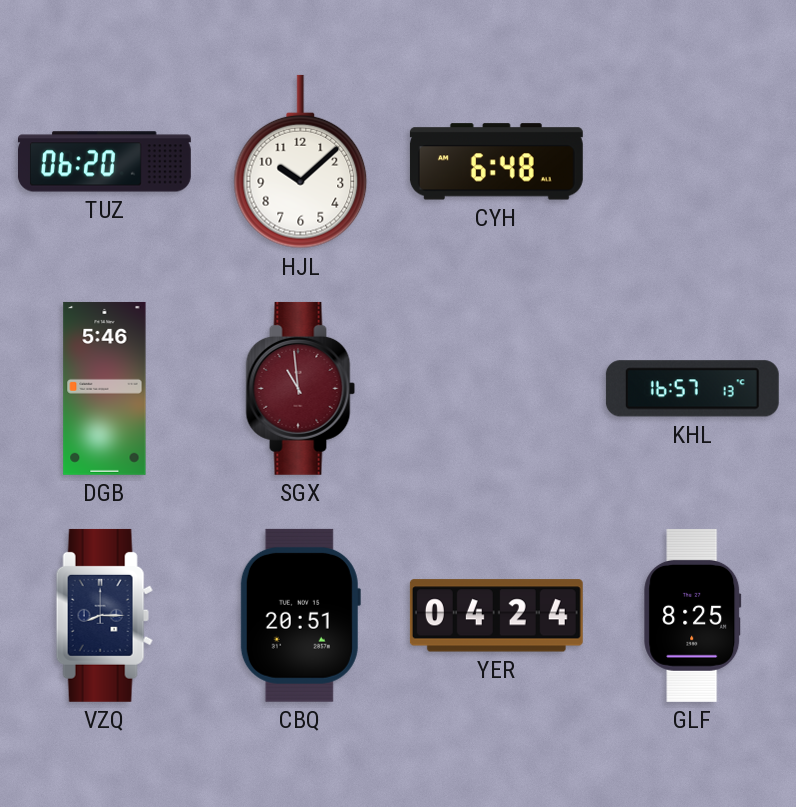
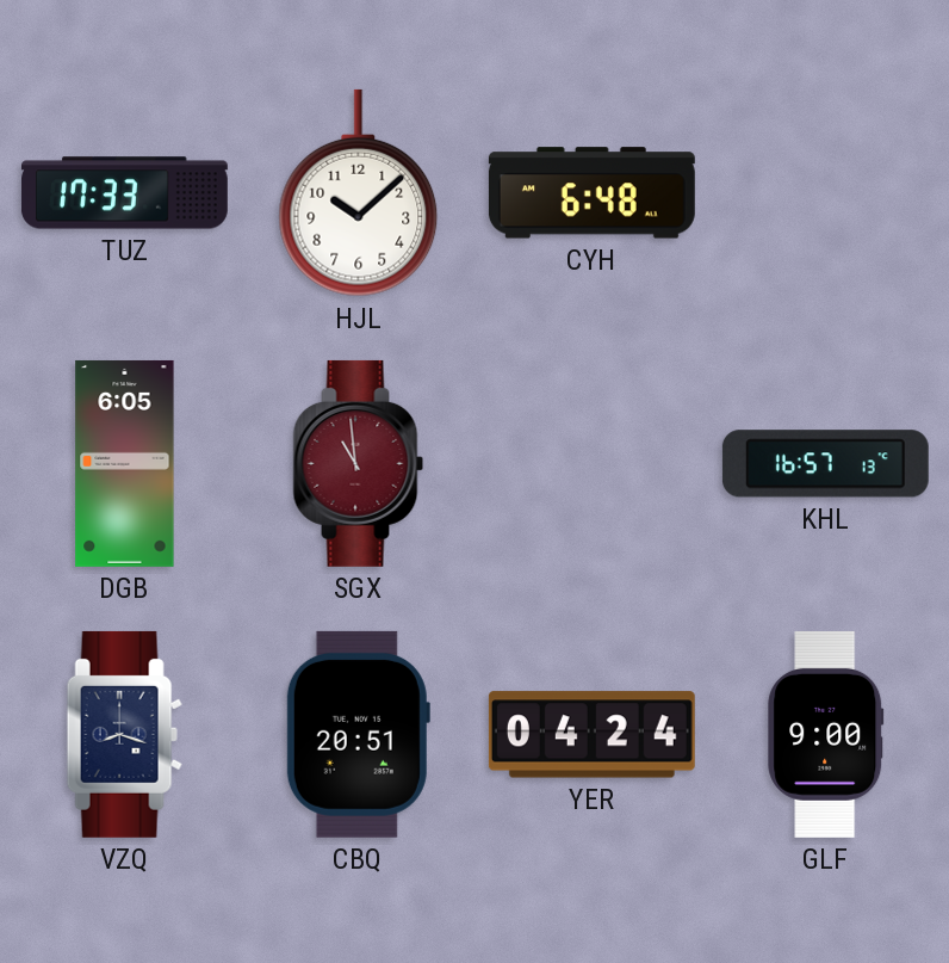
TUZ: 06:20 -> 17:33 (124, 193)
DGB: 5:46 -> 6:05 (125, 463)
VZQ: 8:15 -> 8:18 (124, 734)
GLF: 8:25 -> 9:00 (826, 734)
